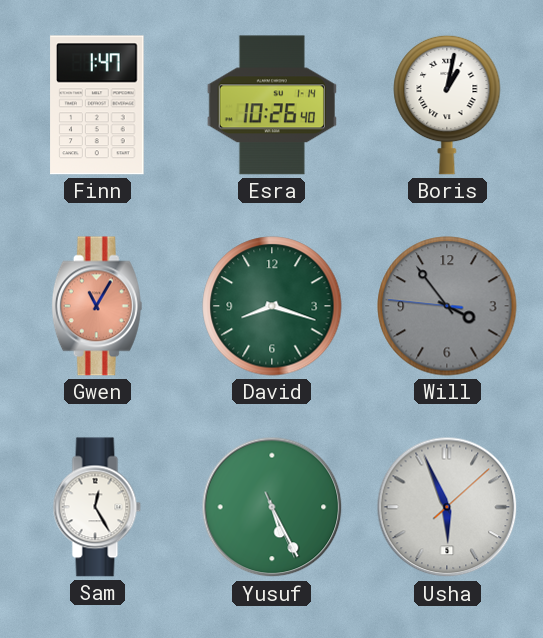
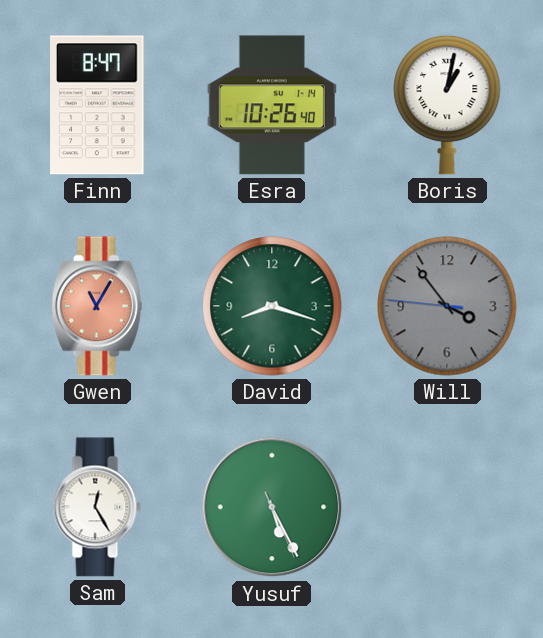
Finn: 1:47 -> 8:47 (97, 105)
Usha: 5:56 -> none (447, 507)
